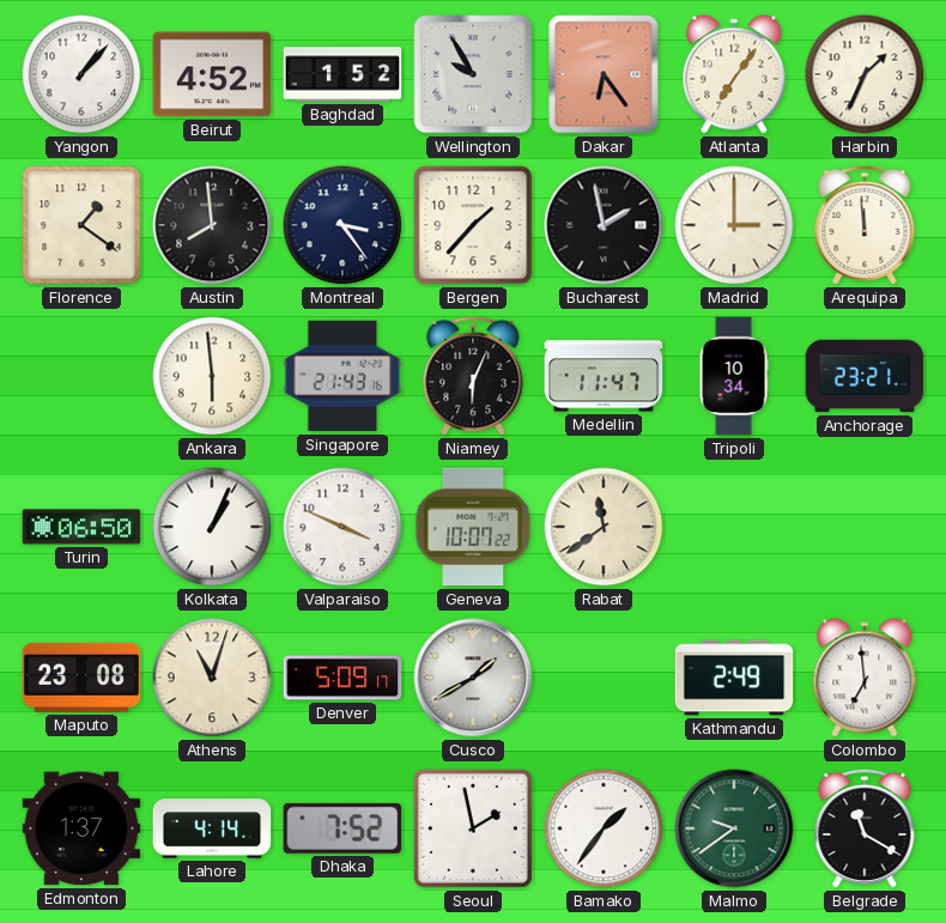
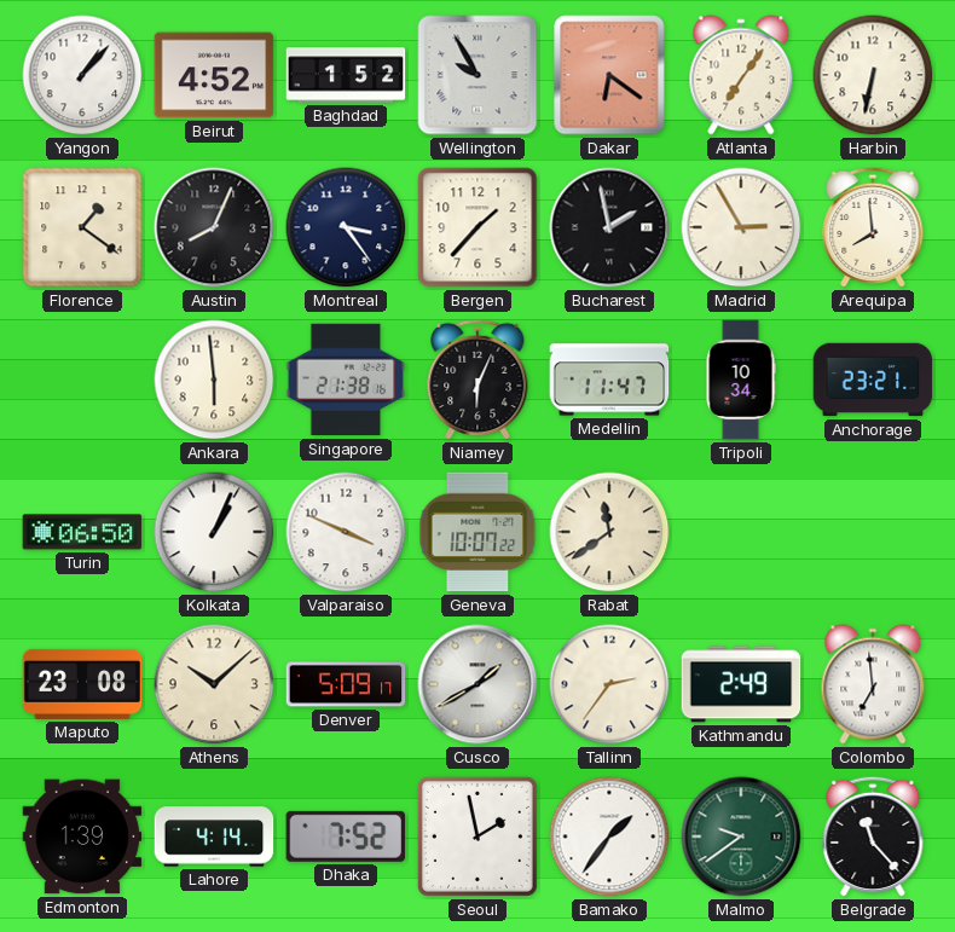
Dakar: 6:24 -> 6:21 (609, 75)
Harbin: 1:34 -> 6:32 (873, 75)
Austin: 7:59 -> 8:04 (214, 227)
Madrid: 3:00 -> 2:55 (741, 227)
Arequipa: 11:59 -> 7:59 (873, 227)
Singapore: 21:43 -> 21:38 (346, 380)
Athens: 11:03 -> 10:08 (214, 684)
Tallinn: none -> 2:36 (609, 684)
Edmonton: 1:37 -> 1:39 (82, 837)
Belgrade: 11:20 -> 11:23 (873, 837)
